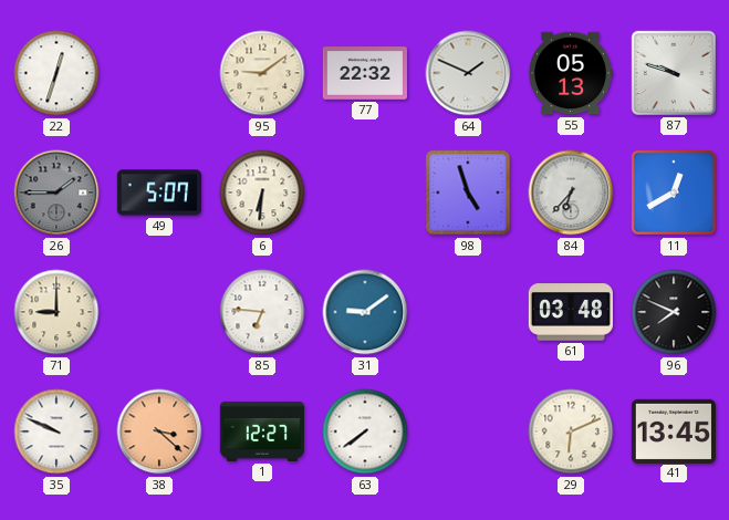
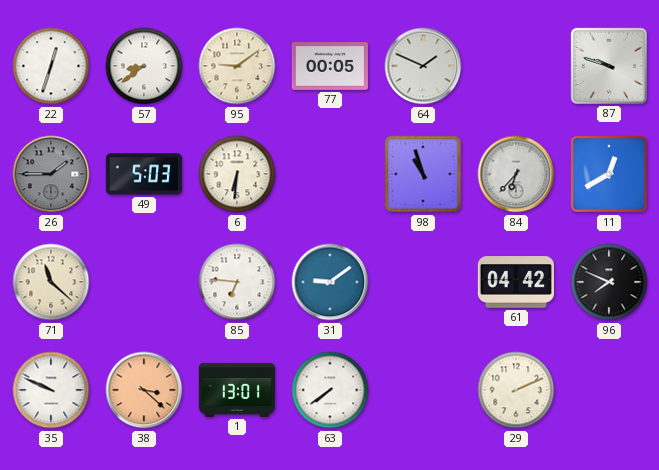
57: none -> 8:39 (144, 66)
77: 22:32 -> 00:05 (330, 66)
55: 05:13 -> none (571, 73)
49: 5:07 -> 5:03 (144, 174)
98: 4:57 -> 10:57 (423, 174)
71: 9:00 -> 11:22 (51, 282)
61: 03:48 -> 04:42 (516, 282)
1: 12:27 -> 13:01 (236, 390)
29: 6:11 -> 2:11 (516, 390)
41: 13:45 -> none (674, 430)
